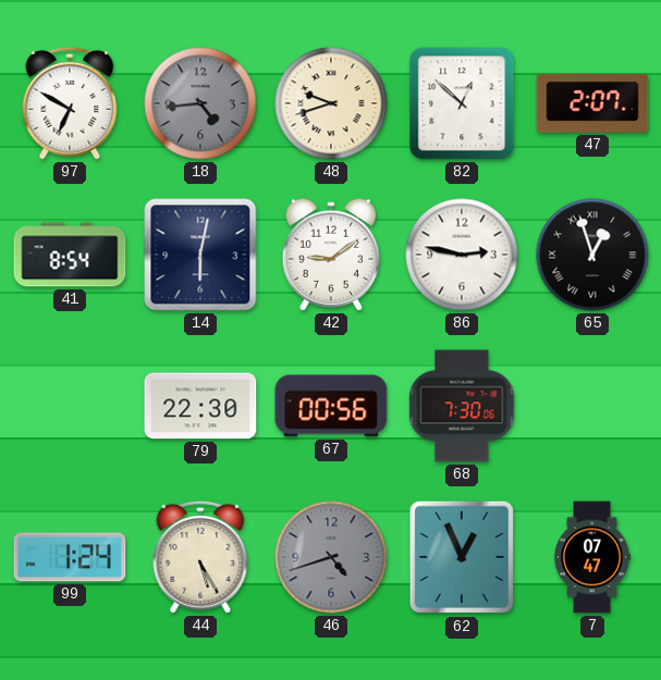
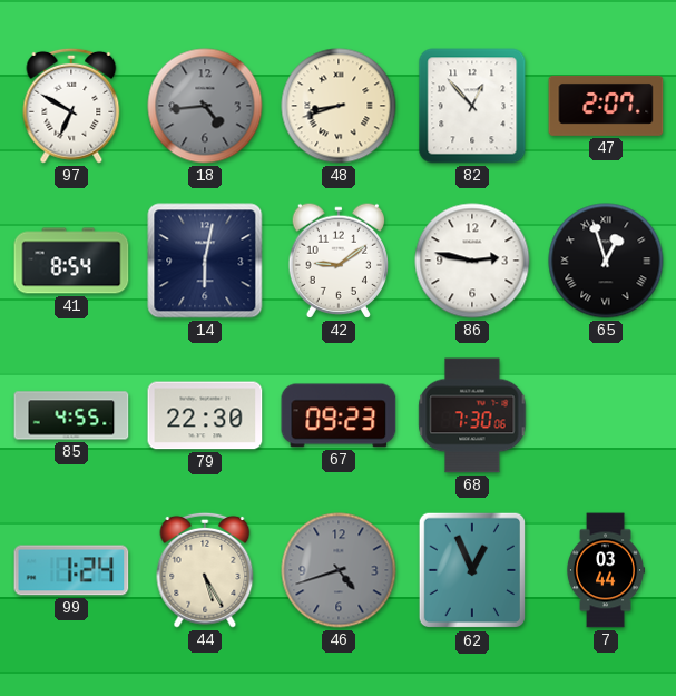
48: 9:42 -> 8:42 (339, 106)
82: 12:52 -> 12:53 (472, 106)
85: none -> 4:55 (71, 415)
67: 00:56 -> 09:23 (339, 415)
7: 07:47 -> 03:44 (606, 570)
